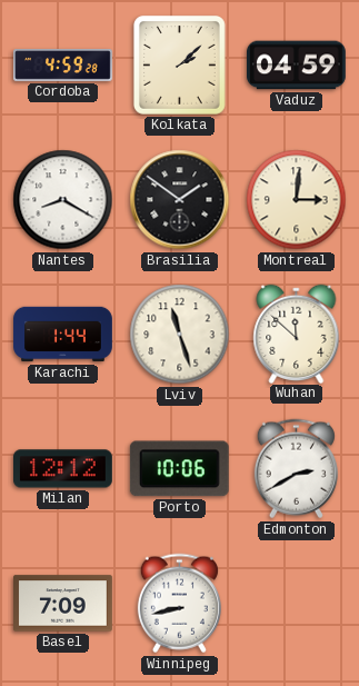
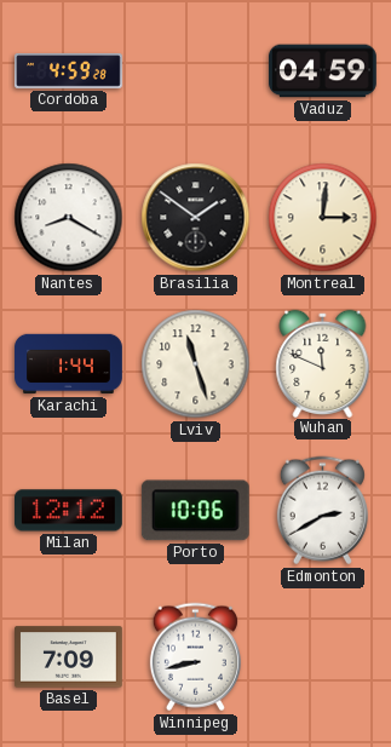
Kolkata: 2:08 -> none (179, 64)
Wuhan: 11:52 -> 11:49 (323, 363)
